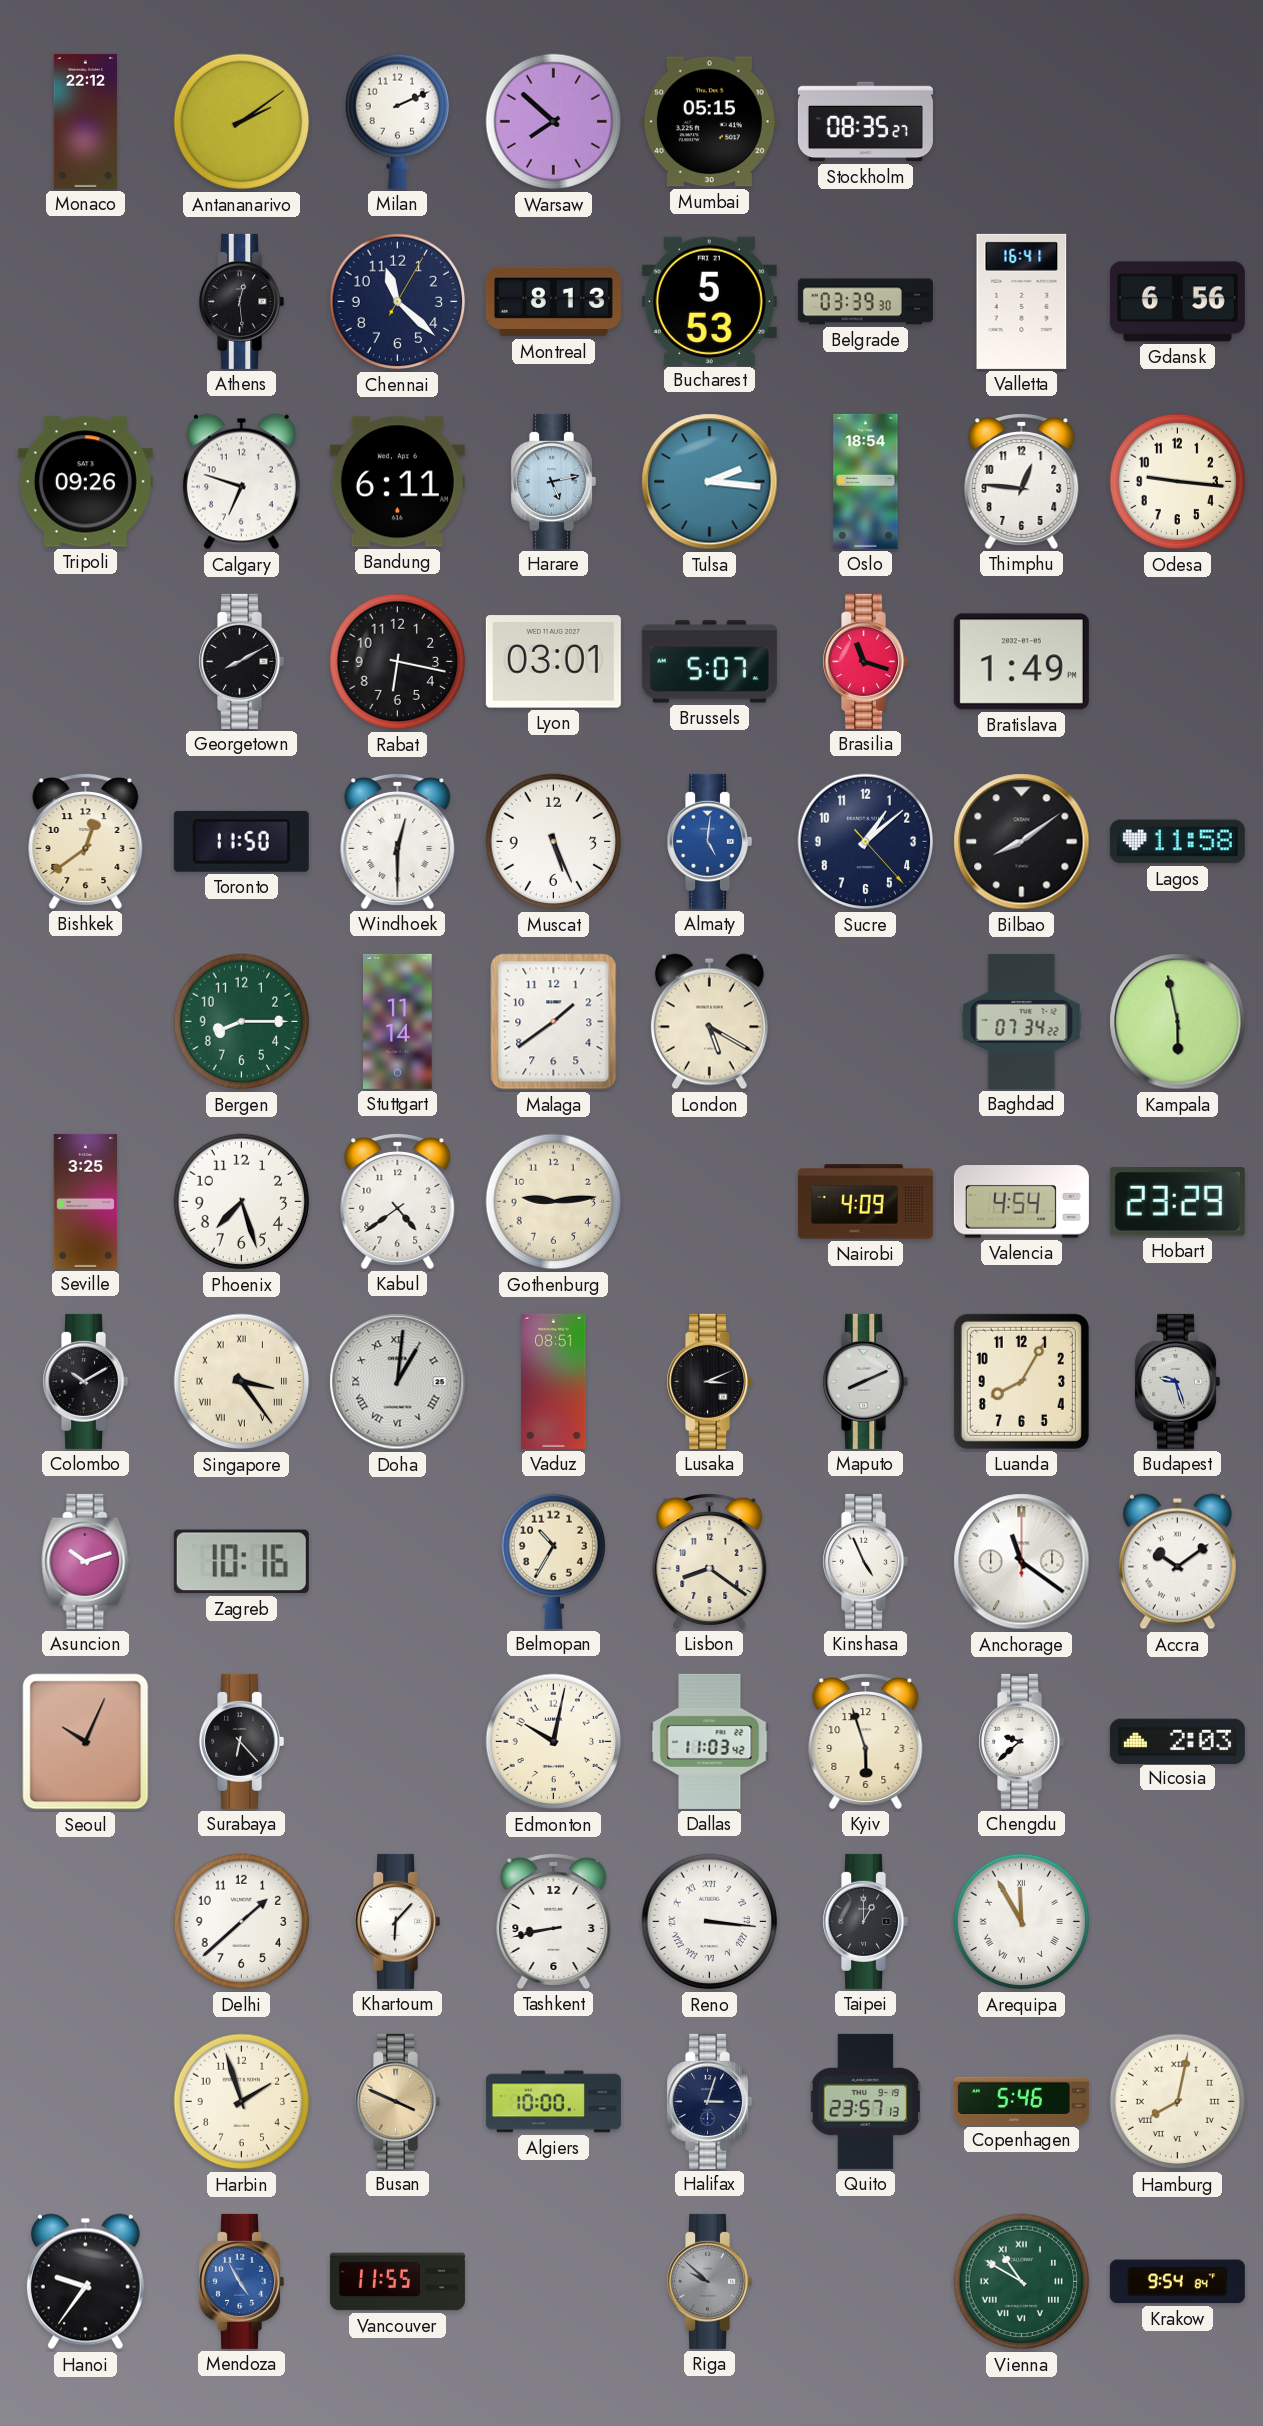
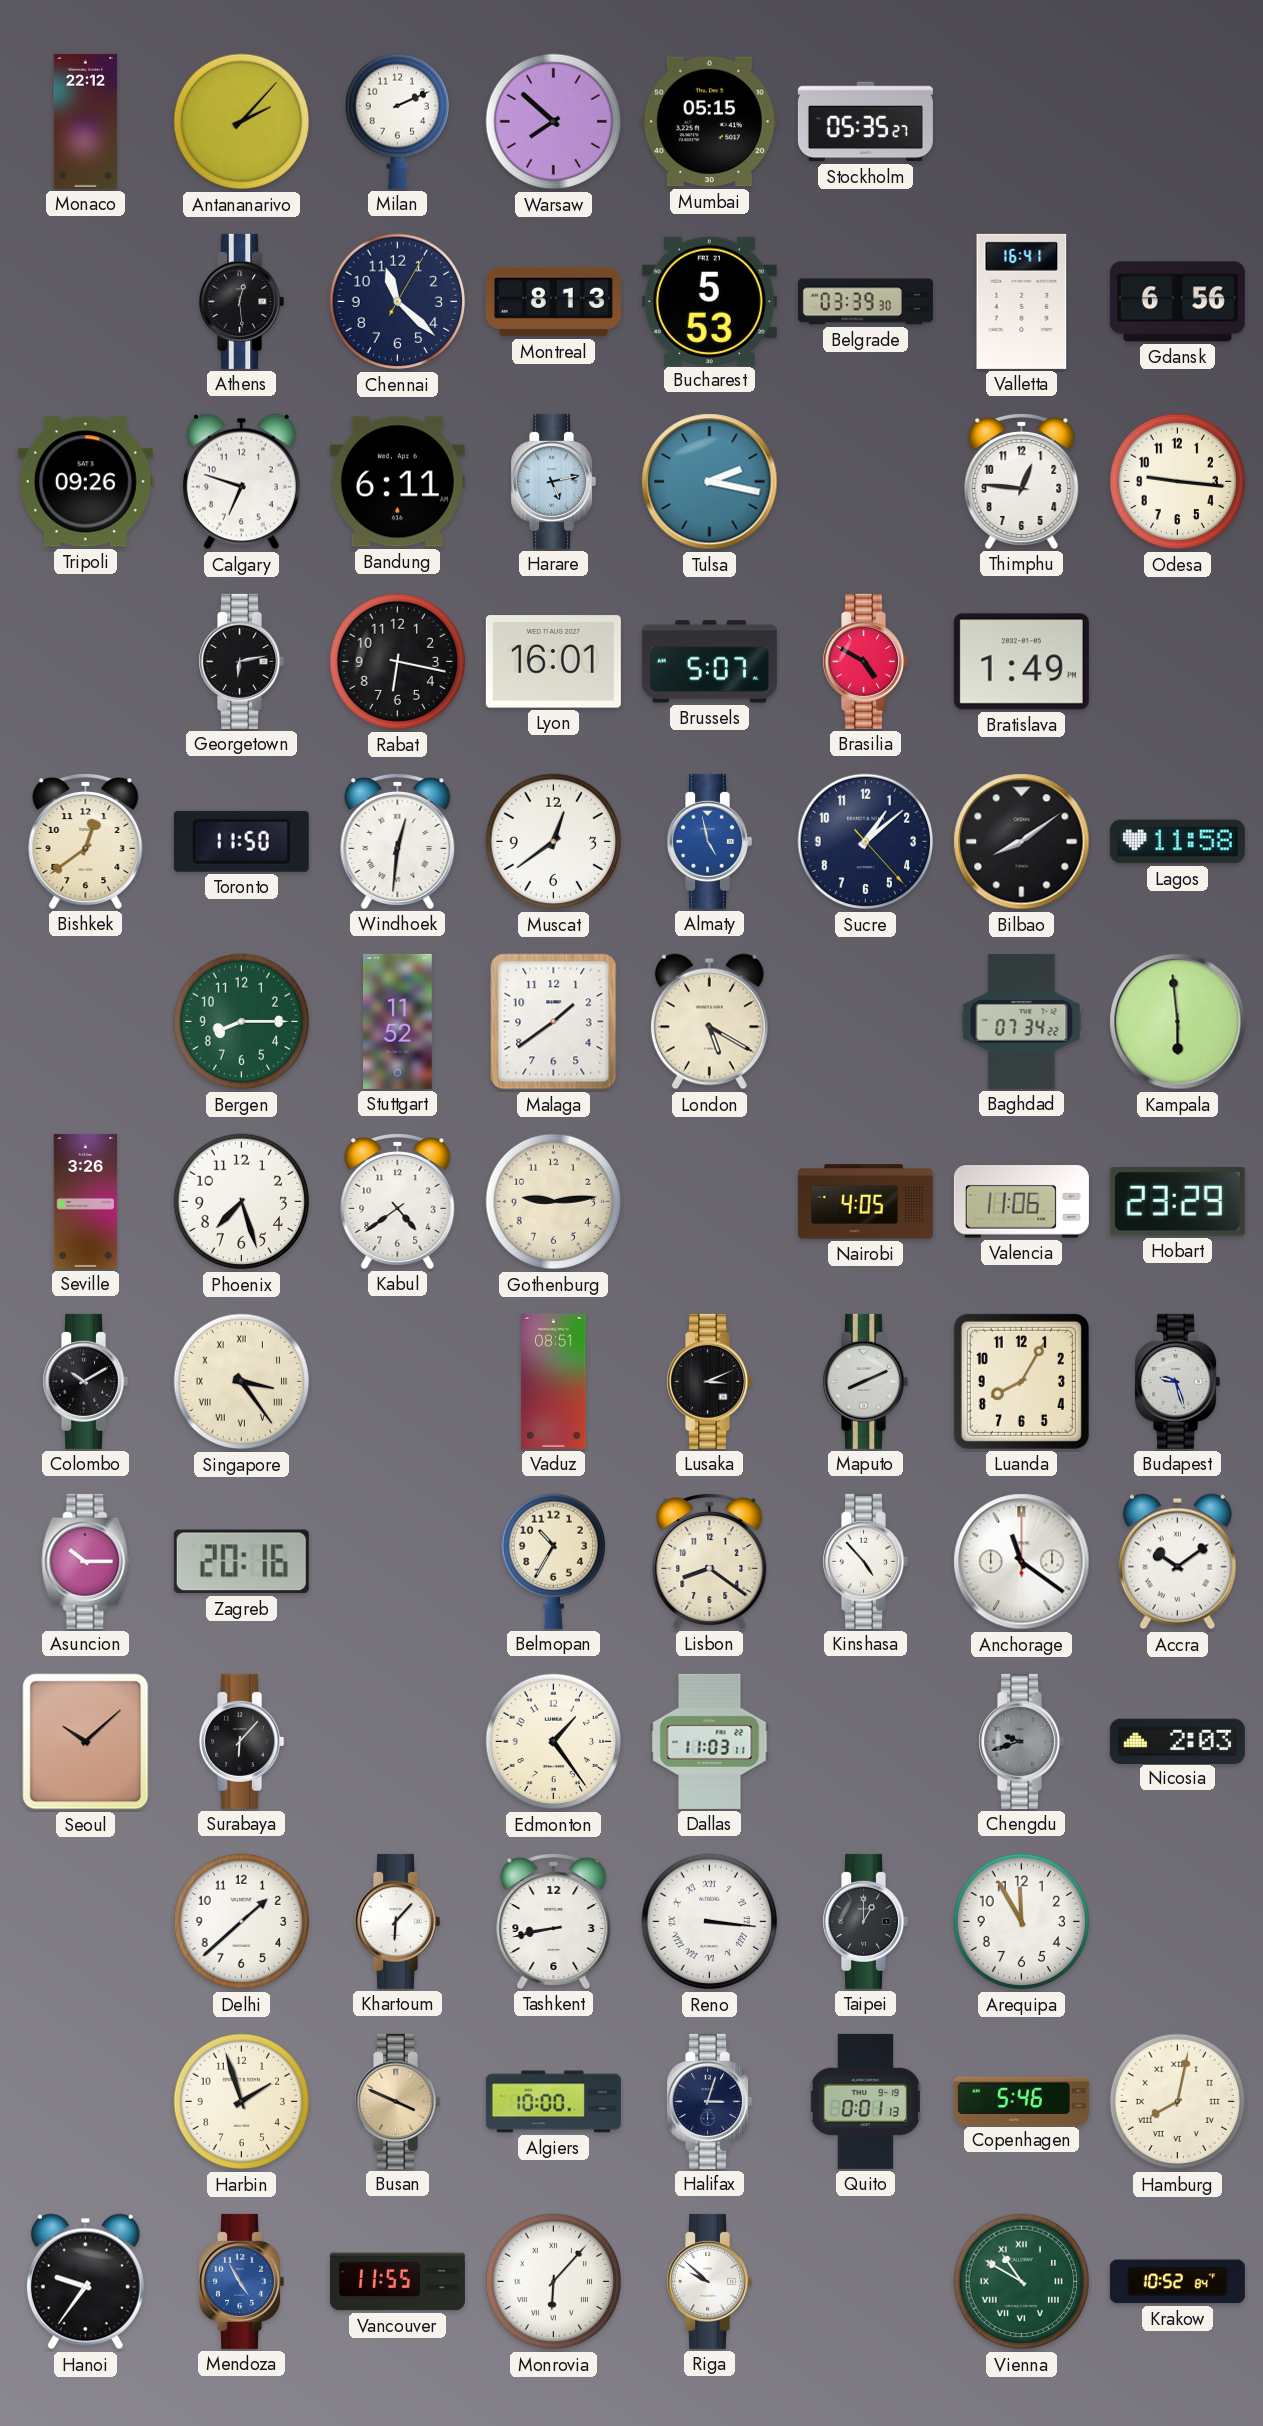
Antananarivo: 2:09 -> 2:07 (242, 122)
Stockholm: 08:35 -> 05:35 (865, 122)
Tulsa: 2:16 -> 2:17 (710, 482)
Oslo: 18:54 -> none (866, 481)
Georgetown: 8:10 -> 6:13 (242, 661)
Lyon: 03:01 -> 16:01 (553, 662)
Brasilia: 11:18 -> 4:50 (866, 661)
Windhoek: 12:30 -> 12:31 (398, 842)
Muscat: 5:26 -> 12:39 (554, 842)
Almaty: 5:01 -> 4:58 (710, 841)
Stuttgart: 11:14 -> 11:52 (398, 1021)
Kampala: 5:58 -> 5:59 (1178, 1022)
Seville: 3:25 -> 3:26 (86, 1201)
Nairobi: 4:09 -> 4:05 (865, 1202)
Valencia: 4:54 -> 11:06 (1021, 1202)
Doha: 1:01 -> none (398, 1382)
Asuncion: 10:12 -> 10:15 (86, 1561)
Zagreb: 10:16 -> 20:16 (241, 1562)
Kinshasa: 4:56 -> 4:53 (866, 1561)
Seoul: 10:04 -> 10:08 (86, 1742)
Surabaya: 6:23 -> 6:07 (242, 1741)
Edmonton: 10:02 -> 1:24 (554, 1742)
Dallas: 11:03:42 -> 11:03:11 (710, 1741)
Kyiv: 5:57 -> none (866, 1742)
Chengdu: 9:38 -> 9:42 (1022, 1741)
Chengdu dial: white -> grey (1022, 1741)
Arequipa numerals: Roman -> Arabic (1022, 1922)
Quito: 23:57 -> 0:01 (866, 2101)
Monrovia: none -> 6:07 (554, 2282)
Riga dial: grey -> white (710, 2281)
Krakow: 9:54 -> 10:52 (1177, 2282)
